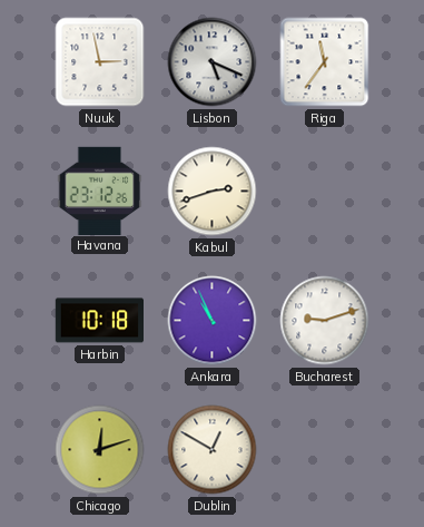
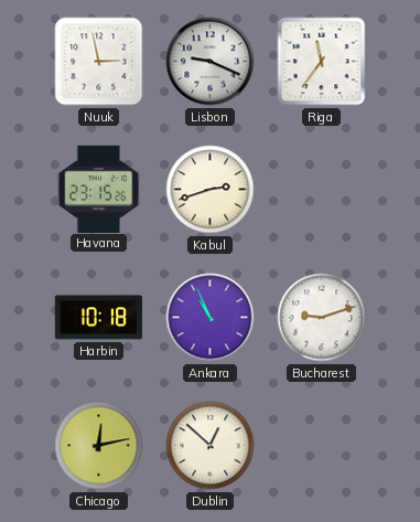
Lisbon: 5:19 -> 9:19 (211, 62)
Havana: 23:12 -> 23:15 (99, 189)
Chicago: 12:12 -> 12:13 (99, 446)
Dublin: 12:50 -> 12:52 (211, 446)
